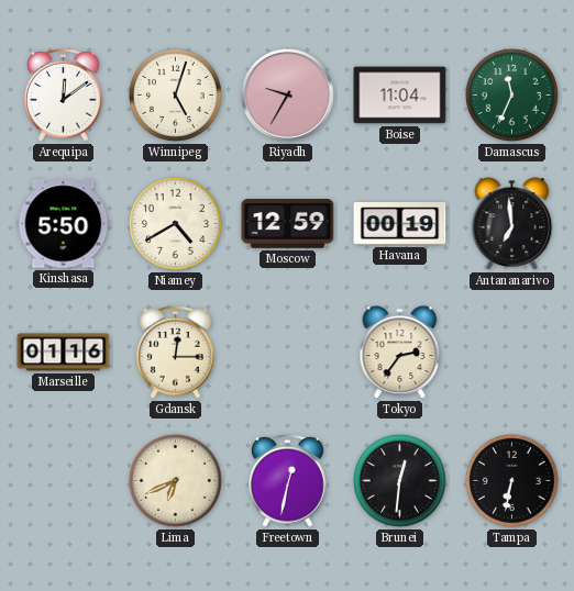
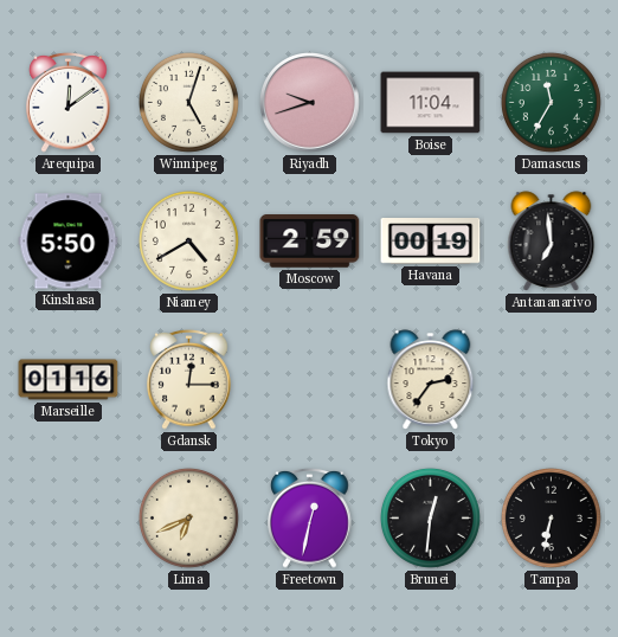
Riyadh: 9:35 -> 9:42 (310, 103)
Damascus: 11:34 -> 11:35 (551, 102)
Moscow: 12:59 -> 2:59 (310, 242)
